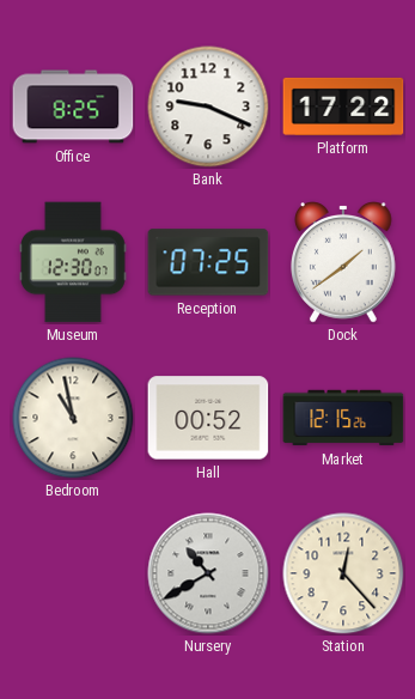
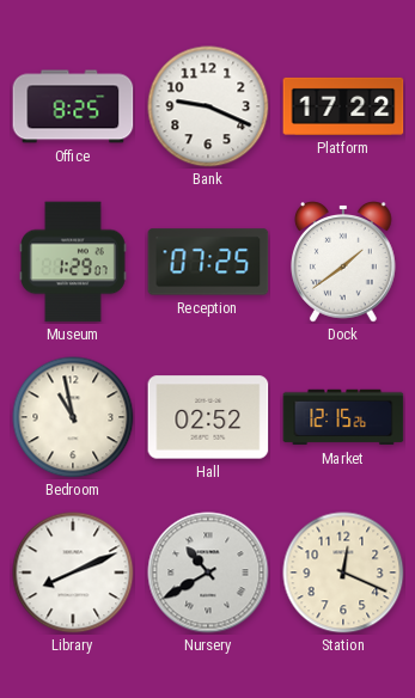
Museum: 12:30 -> 1:29 (74, 262)
Hall: 00:52 -> 02:52 (208, 417)
Library: none -> 8:11 (73, 573)
Station: 12:23 -> 12:19 (343, 573)
